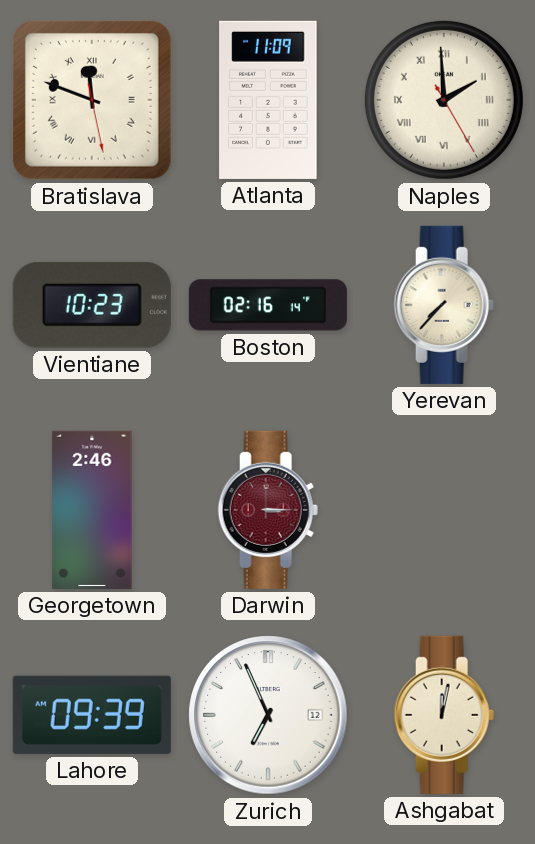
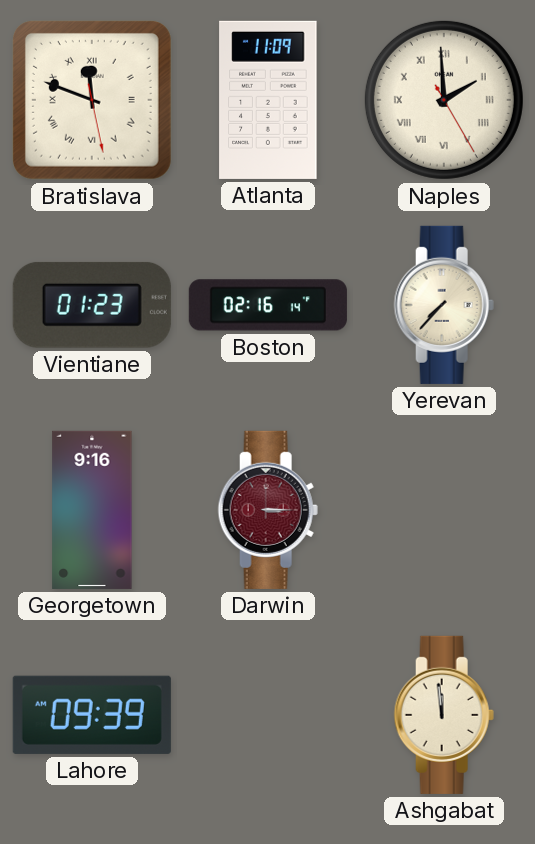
Vientiane: 10:23 -> 01:23 (92, 305)
Georgetown: 2:46 -> 9:16 (92, 510)
Zurich: 6:56 -> none (268, 715)
Ashgabat: 12:02 -> 11:59 (444, 715)
